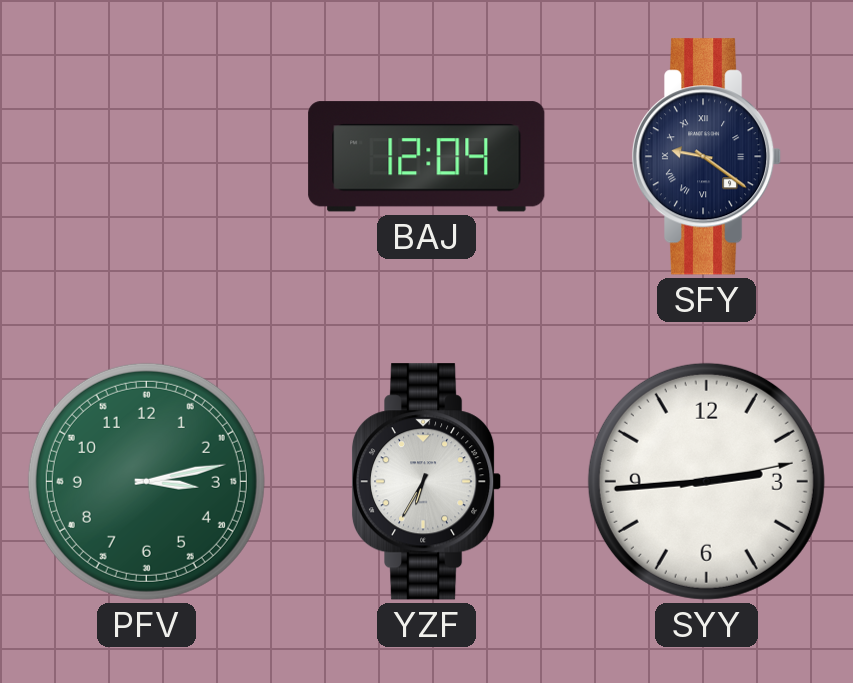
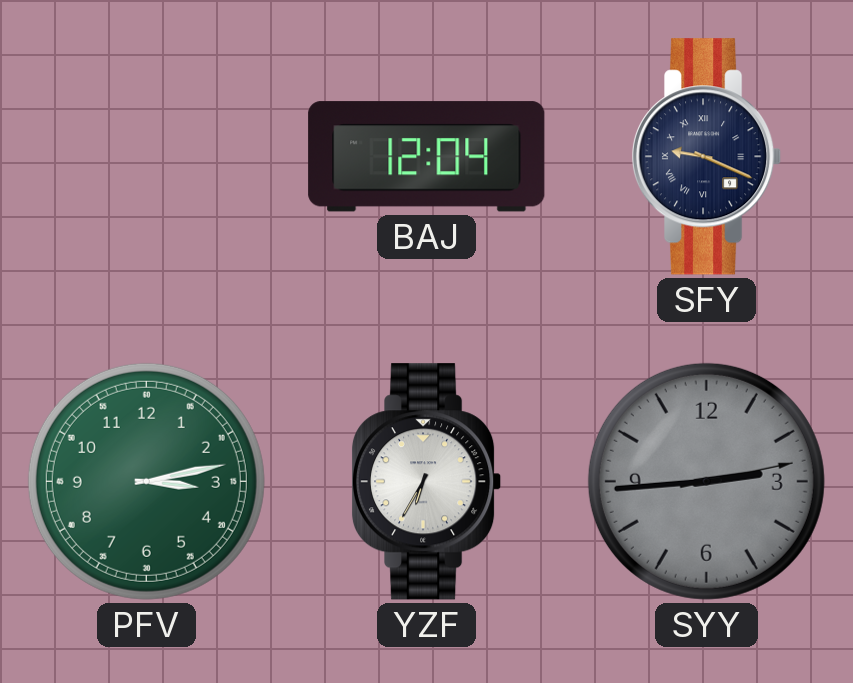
SFY: 9:21 -> 9:19 (707, 157)
SYY dial: white -> grey (706, 481)
